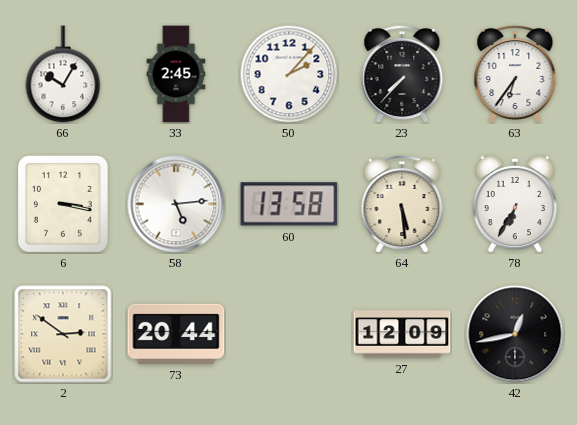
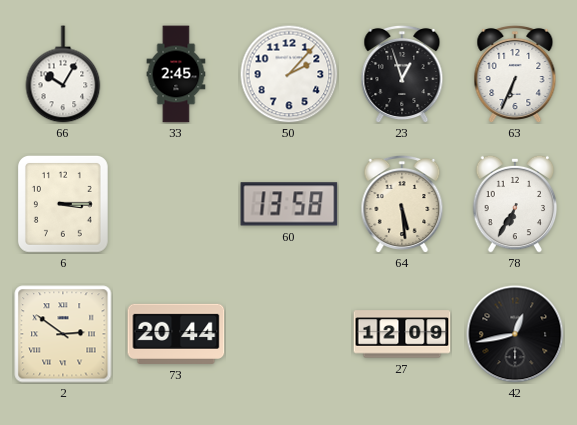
23: 7:37 -> 12:57 (402, 73)
63: 6:36 -> 6:34 (515, 73)
6: 3:17 -> 3:15 (63, 204)
58: 5:14 -> none (176, 204)
